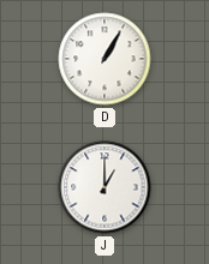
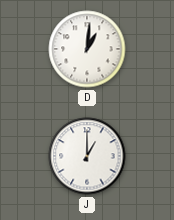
D: 1:05 -> 1:01 (87, 49)
